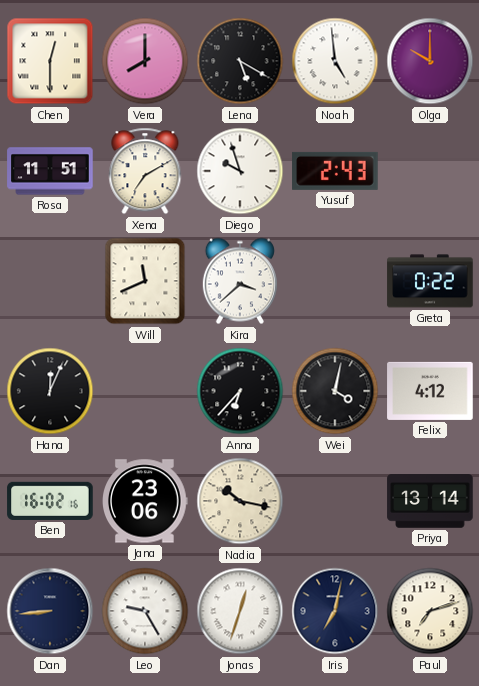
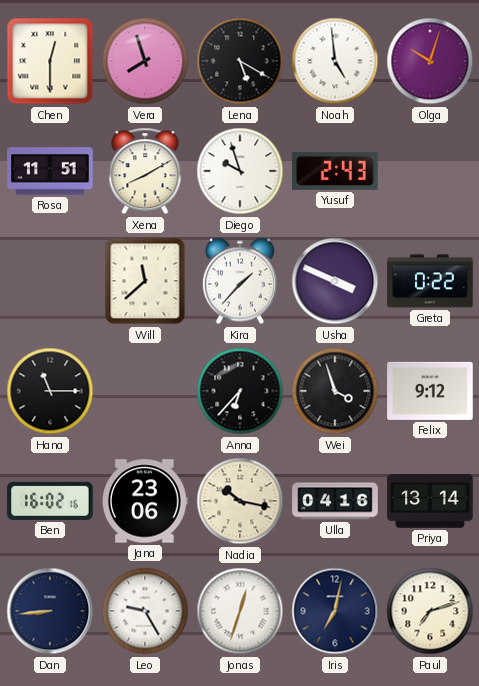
Vera: 8:00 -> 7:57 (145, 61)
Olga: 10:00 -> 10:03 (430, 61)
Xena: 7:10 -> 8:10 (145, 171)
Will: 11:41 -> 11:38 (145, 281)
Kira: 3:38 -> 1:37 (240, 281)
Usha: none -> 3:49 (335, 281)
Hana: 12:04 -> 11:15 (50, 391)
Wei: 4:02 -> 3:57 (335, 391)
Felix: 4:12 -> 9:12 (430, 391)
Ulla: none -> 04:16 (335, 501)
